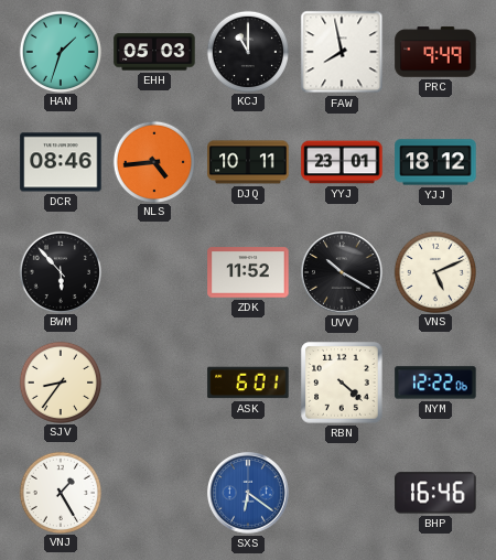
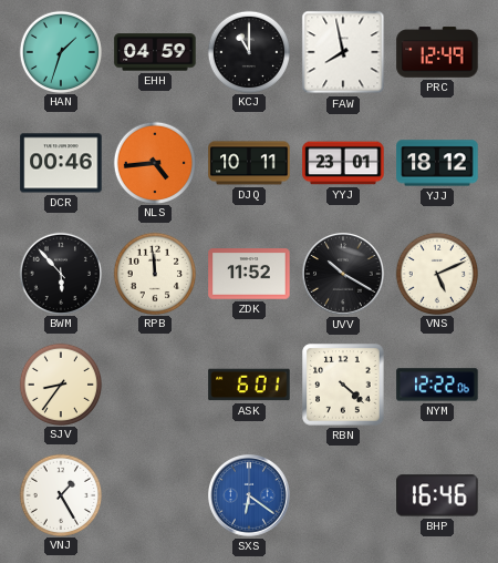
EHH: 05:03 -> 04:59 (155, 52)
PRC: 9:49 -> 12:49 (437, 52)
DCR: 08:46 -> 00:46 (61, 163)
RPB: none -> 11:59 (154, 273)
